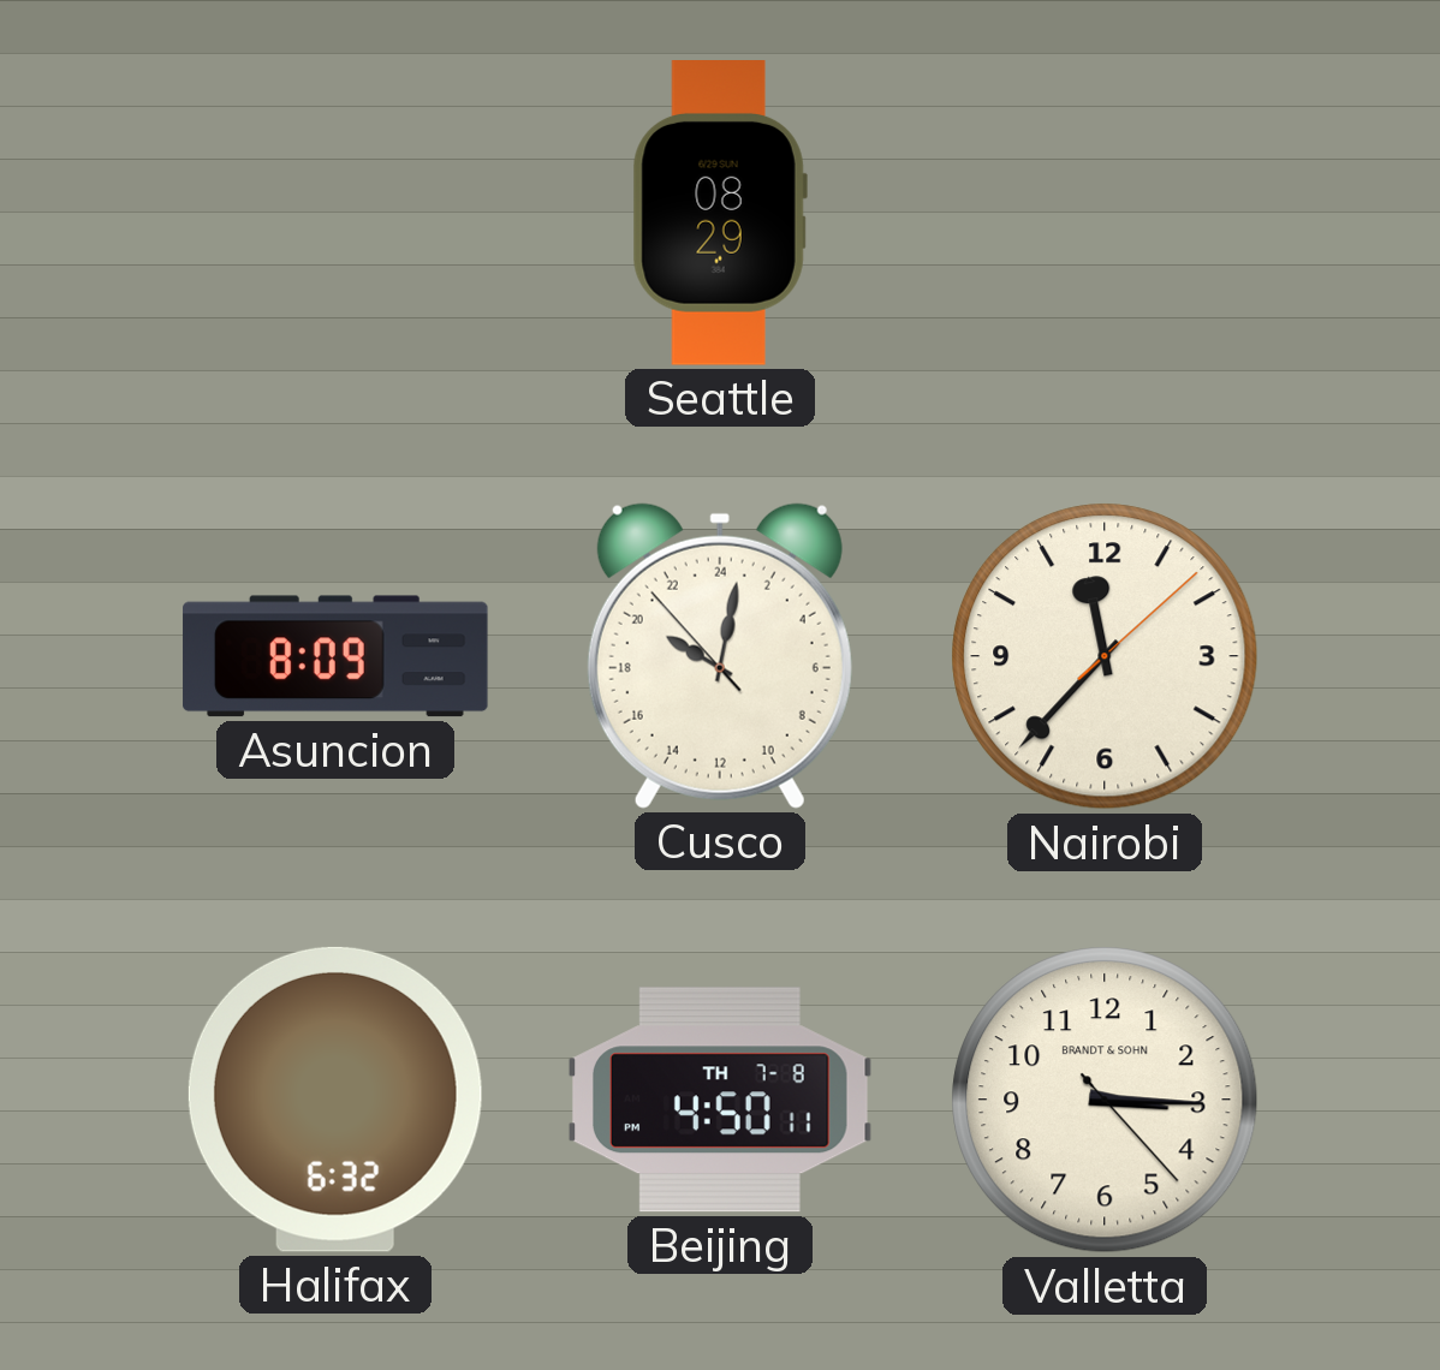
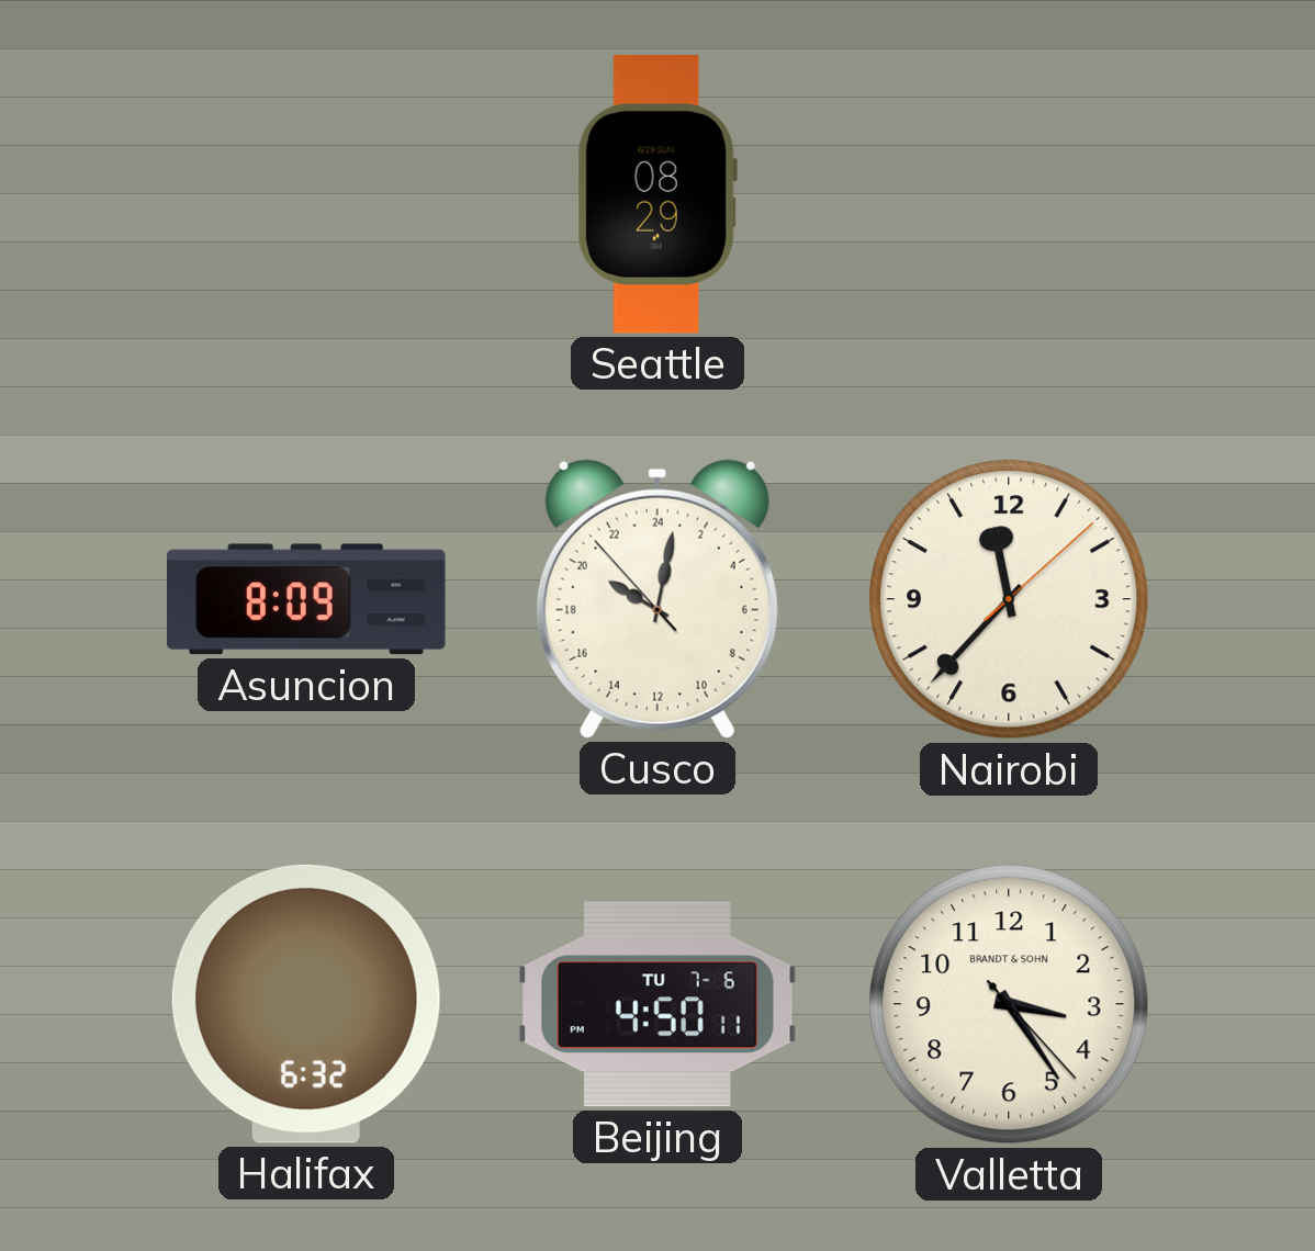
Beijing date: TH 7-8 -> TU 7-6 (657, 1004)
Valletta: 3:15 -> 3:24 (1009, 1004)
